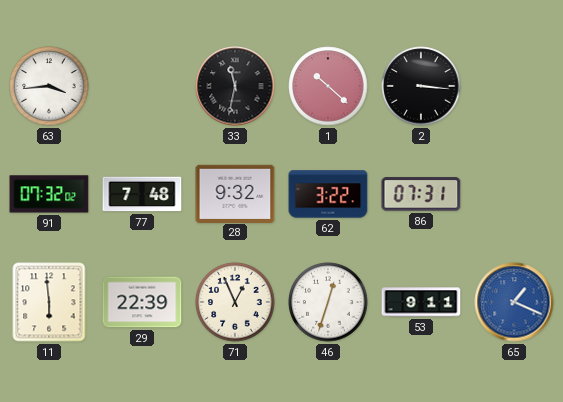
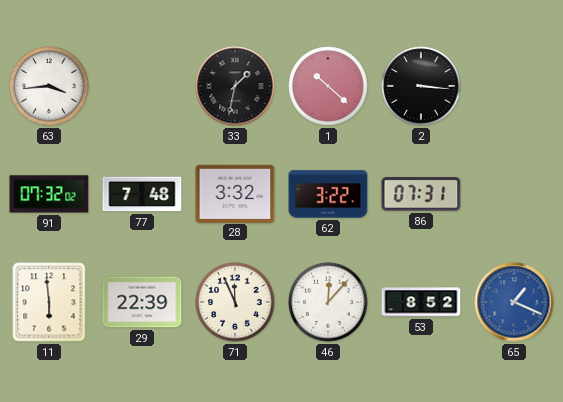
33: 11:32 -> 1:32 (235, 86)
28: 9:32 -> 3:32 (235, 193)
71: 12:56 -> 11:56 (235, 302)
46: 12:33 -> 12:07 (328, 302)
53: 9:11 -> 8:52 (421, 302)
